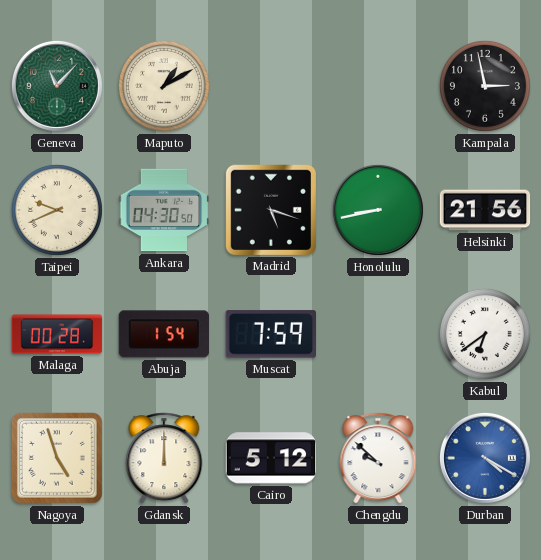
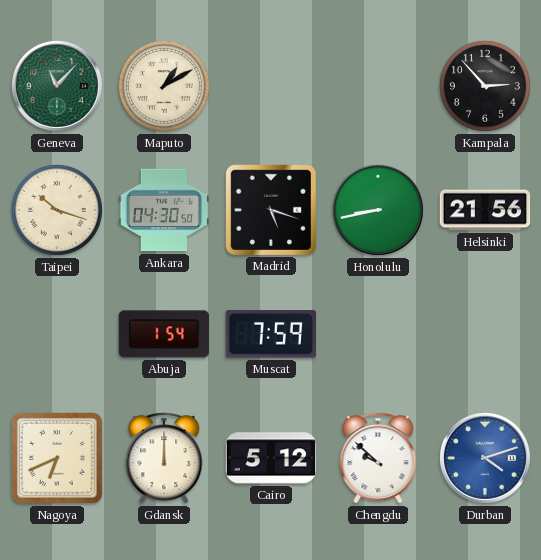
Kampala: 2:58 -> 2:53 (485, 86)
Taipei: 9:41 -> 10:18 (57, 210)
Malaga: 00:28 -> none (57, 334)
Kabul: 6:39 -> none (485, 334)
Nagoya: 4:57 -> 6:41 (57, 458)
Durban: 4:20 -> 4:12 (485, 458)
